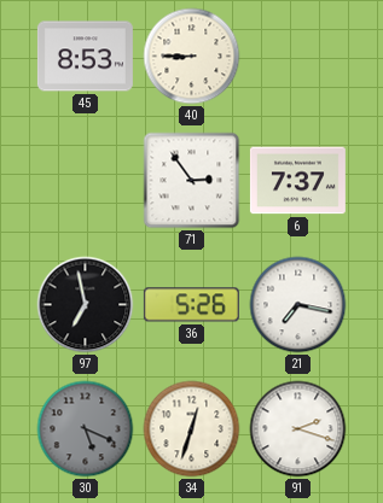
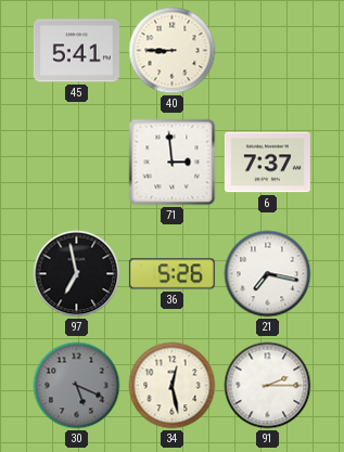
45: 8:53 -> 5:41 (76, 51)
71: 2:54 -> 2:59 (173, 163)
34: 12:33 -> 12:28 (173, 386)
91: 2:18 -> 2:15 (268, 386)
